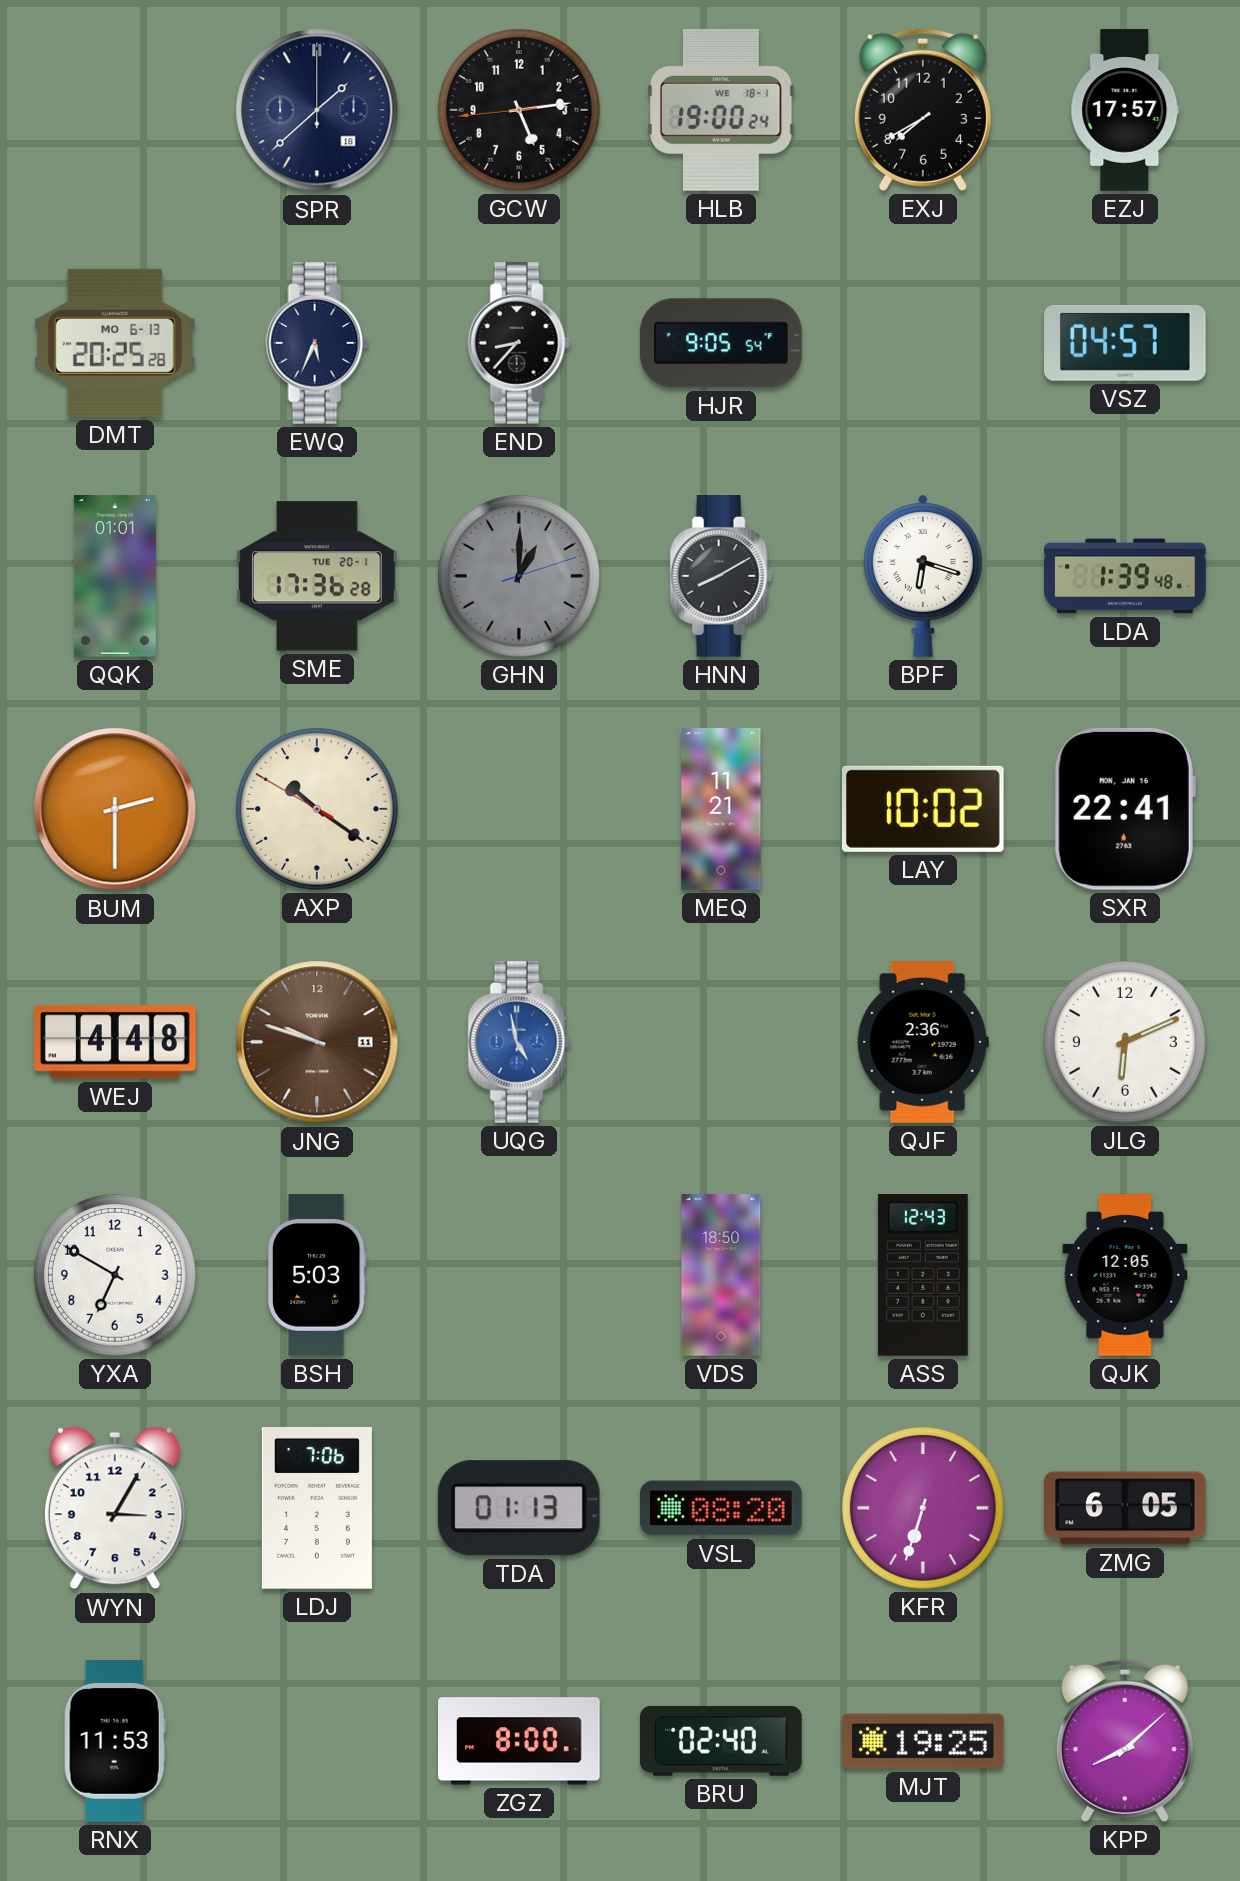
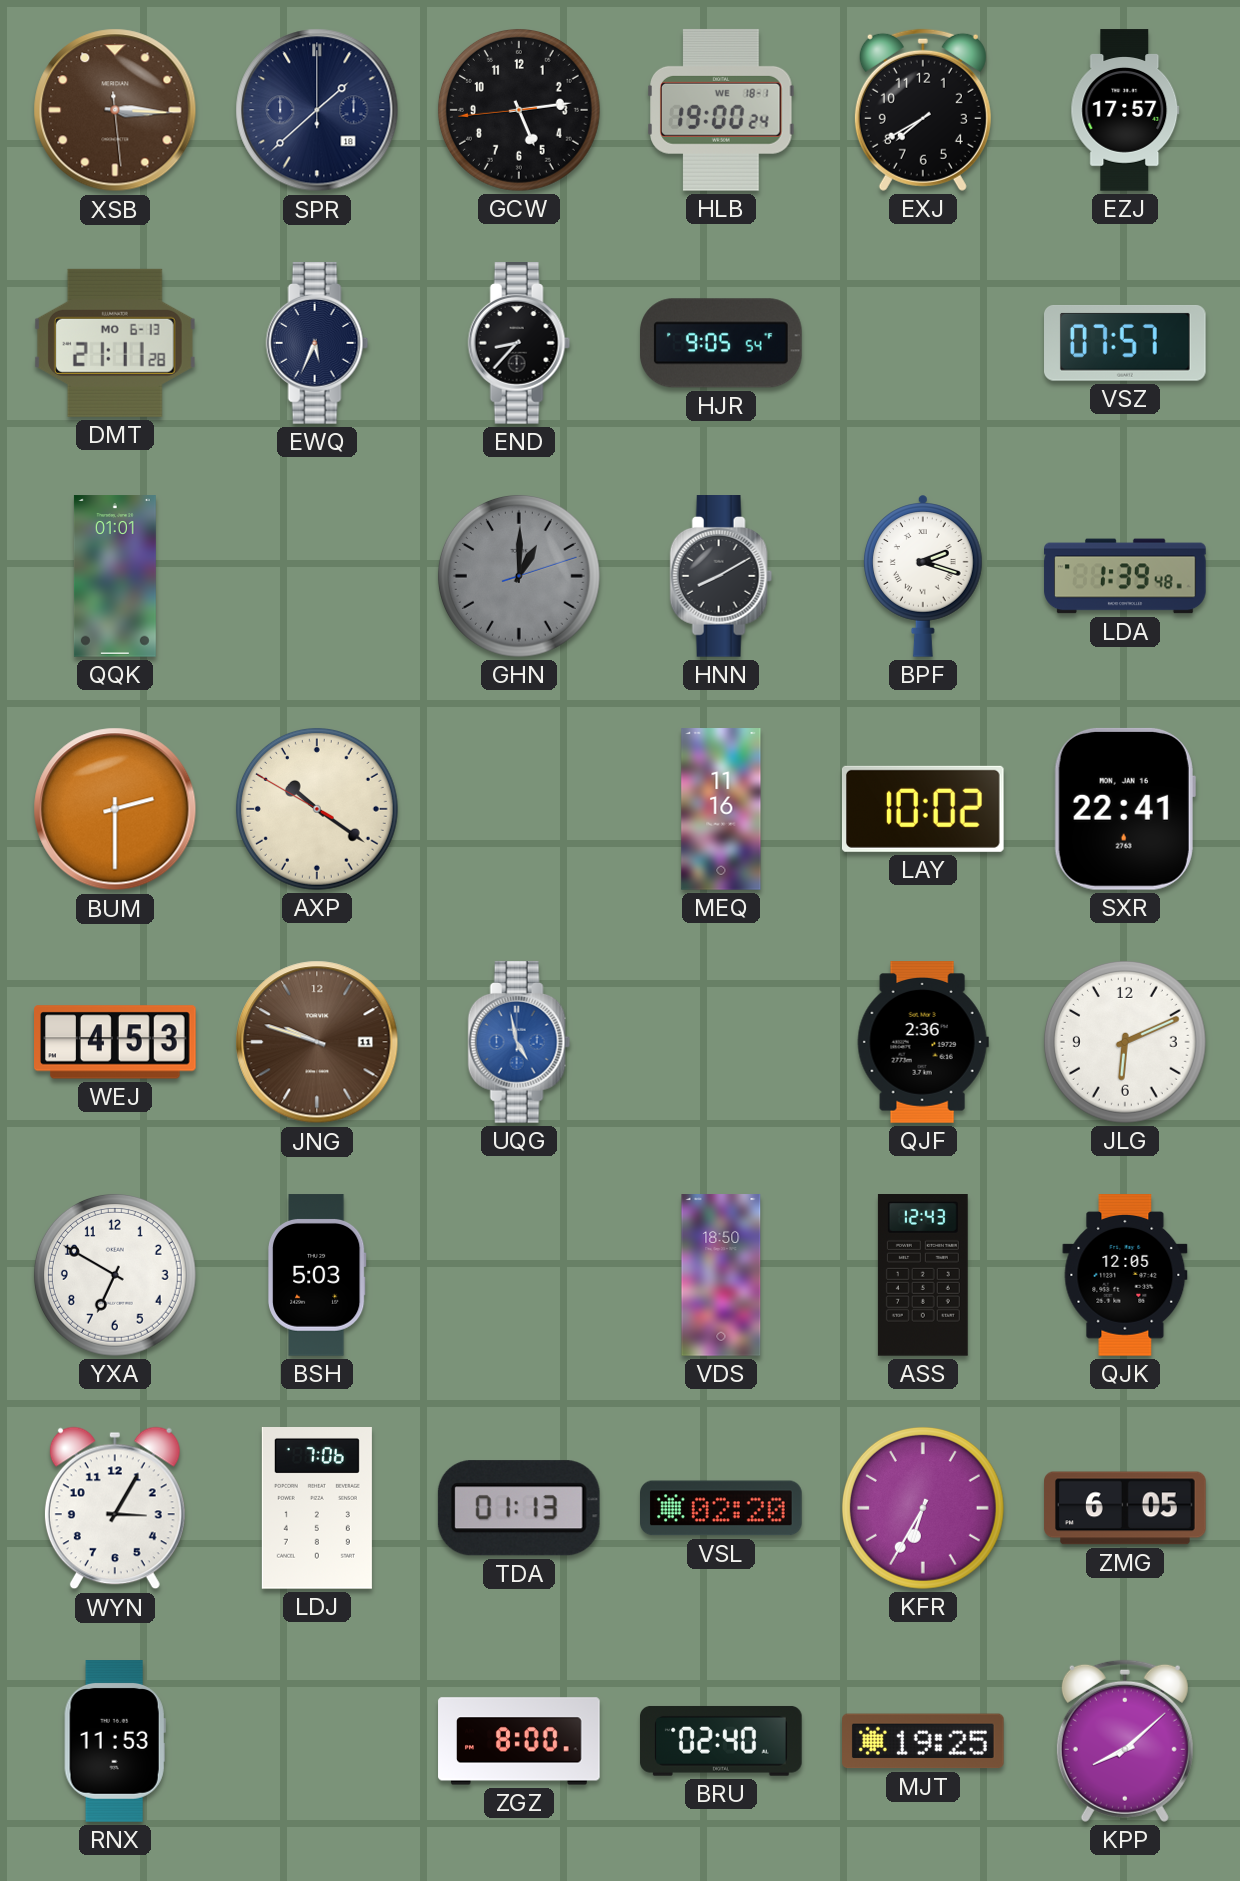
XSB: none -> 3:15 (115, 110)
DMT: 20:25 -> 21:11 (115, 343)
VSZ: 04:57 -> 07:57 (1126, 344)
SME: 17:36 -> none (318, 576)
BPF: 6:18 -> 2:18 (924, 576)
MEQ: 11:21 -> 11:16 (721, 809)
WEJ: 4:48 -> 4:53 (116, 1042)
VSL: 08:20 -> 02:20 (722, 1508)
KFR: 6:33 -> 6:35 (923, 1508)
